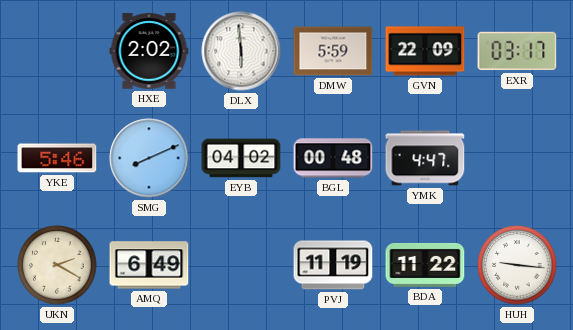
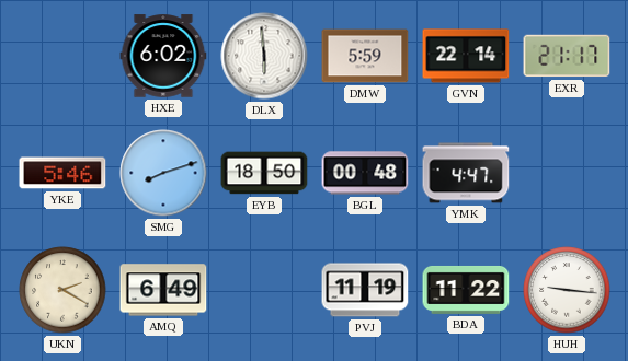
HXE: 2:02 -> 6:02 (163, 56)
GVN: 22:09 -> 22:14 (466, 56)
EXR: 03:17 -> 21:17 (567, 56)
SMG: 8:11 -> 8:12 (163, 173)
EYB: 04:02 -> 18:50 (264, 173)
